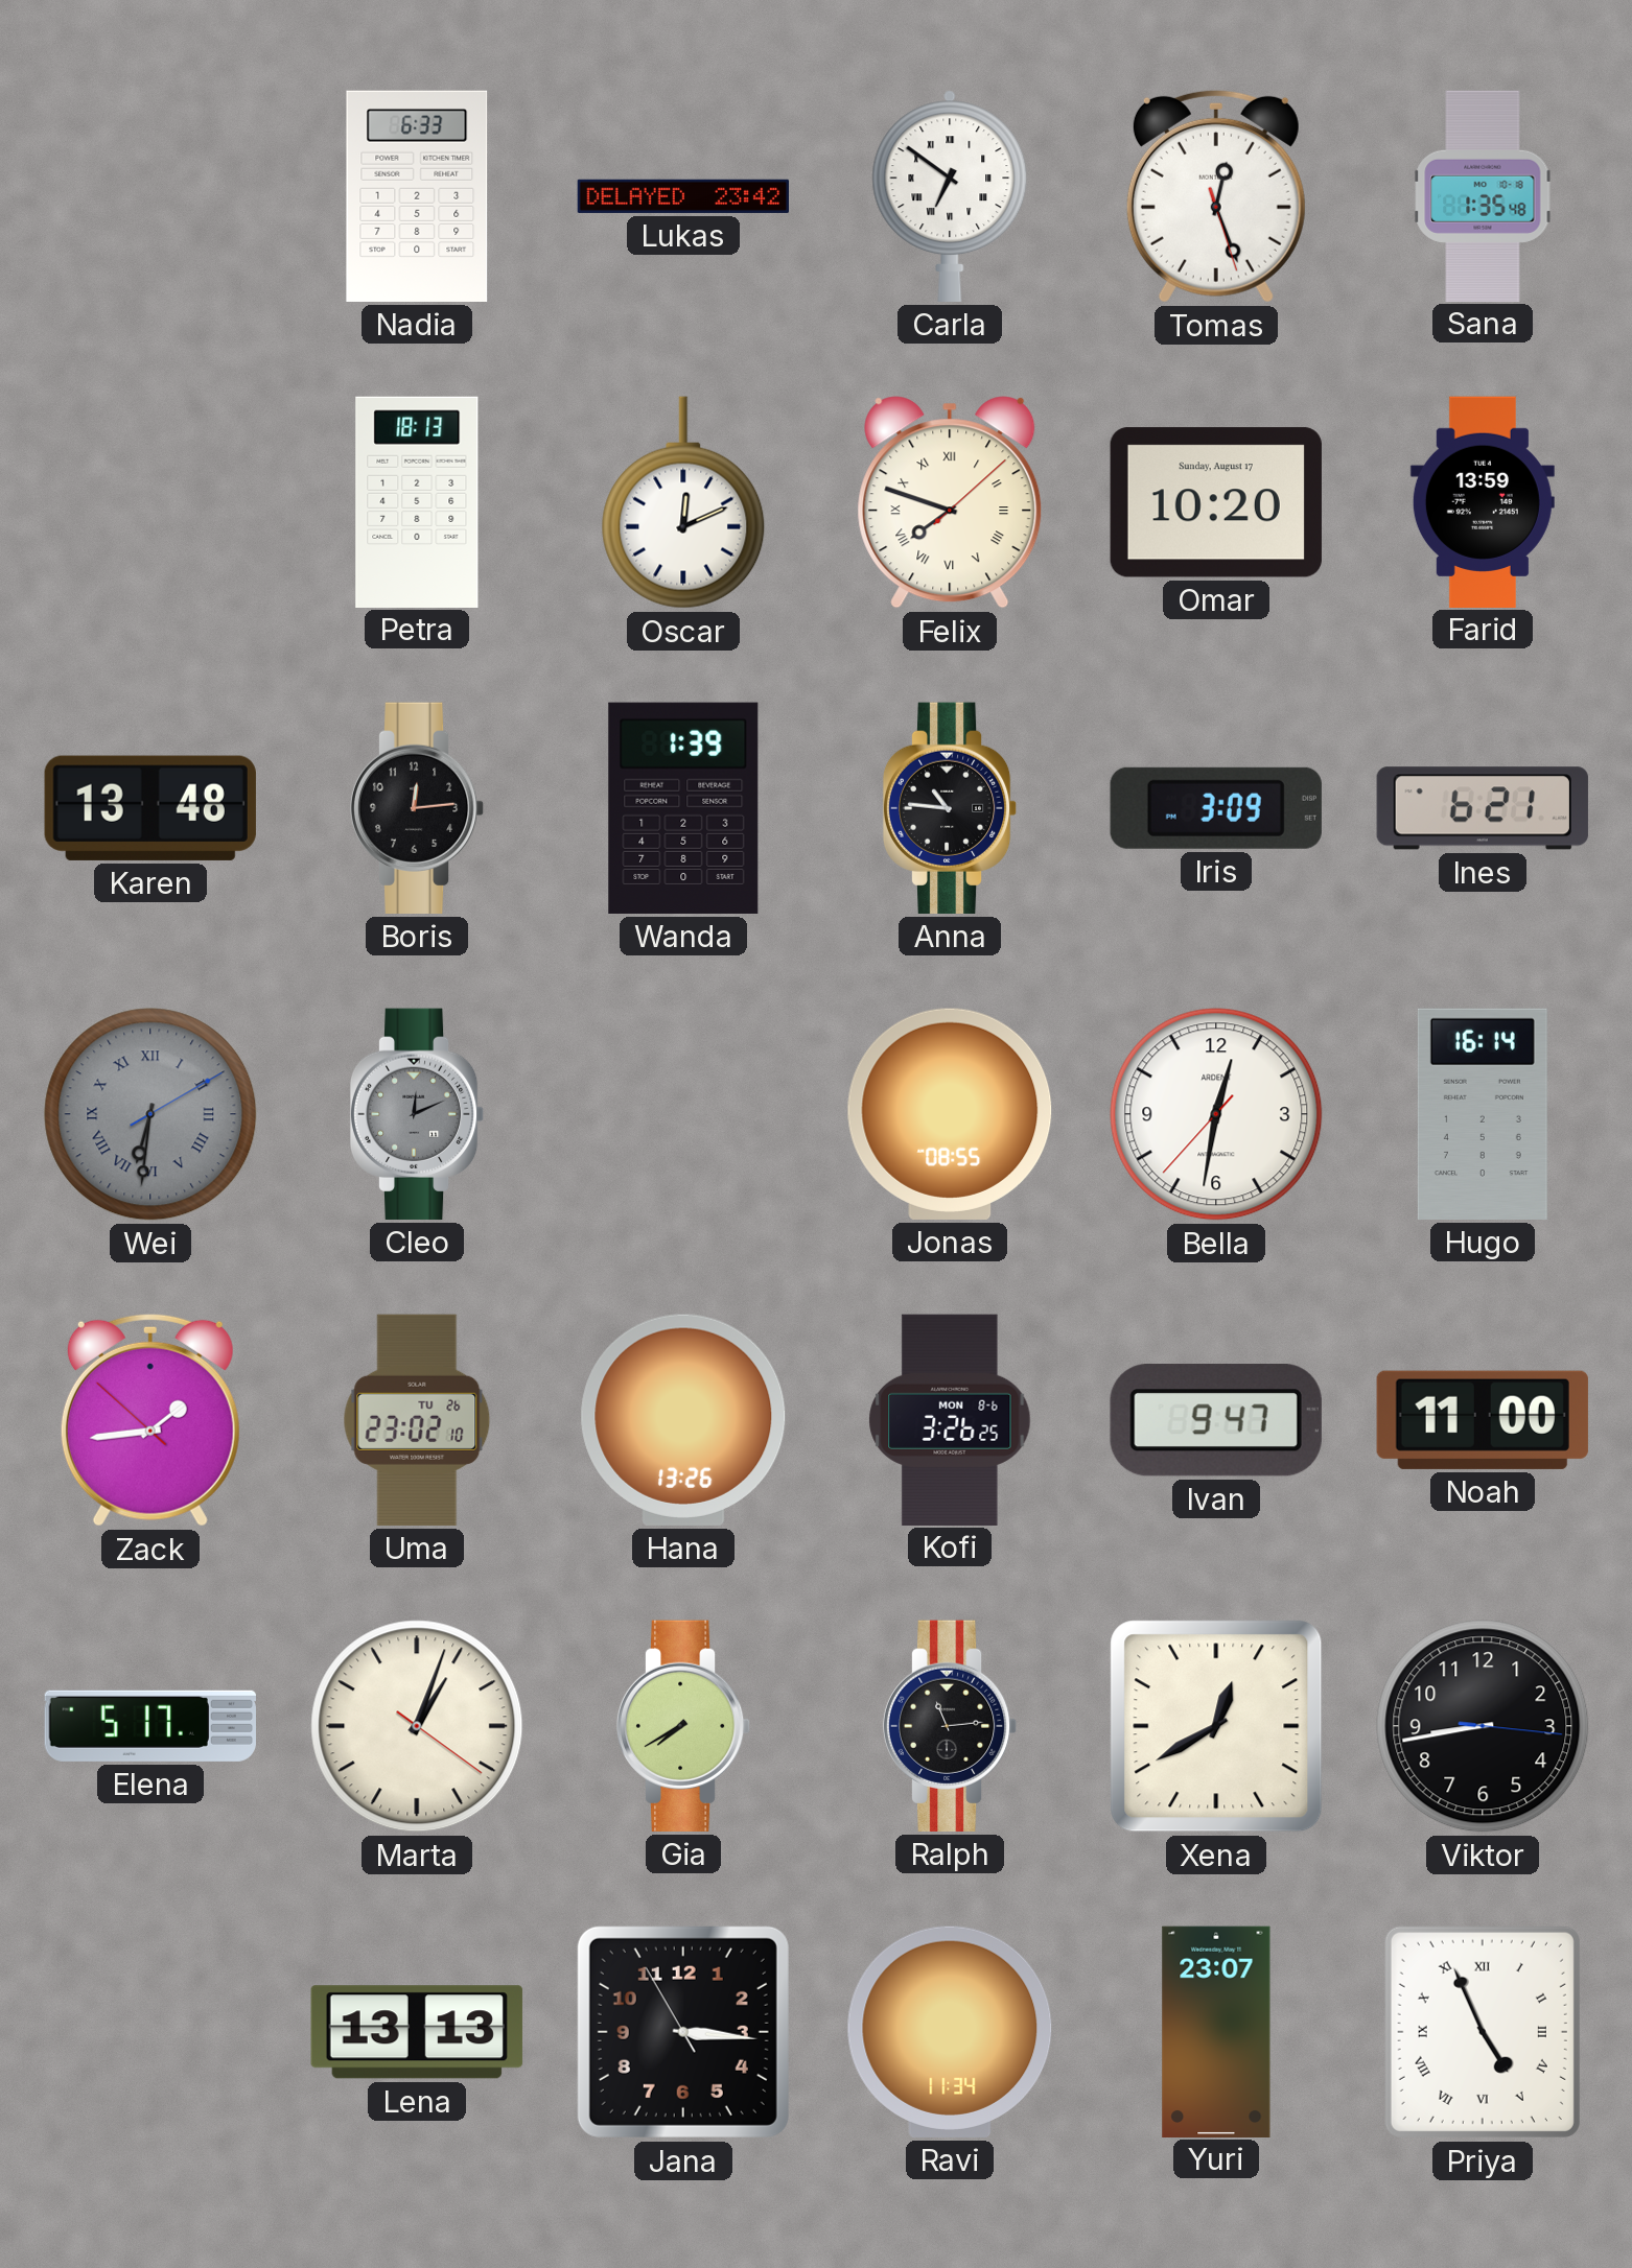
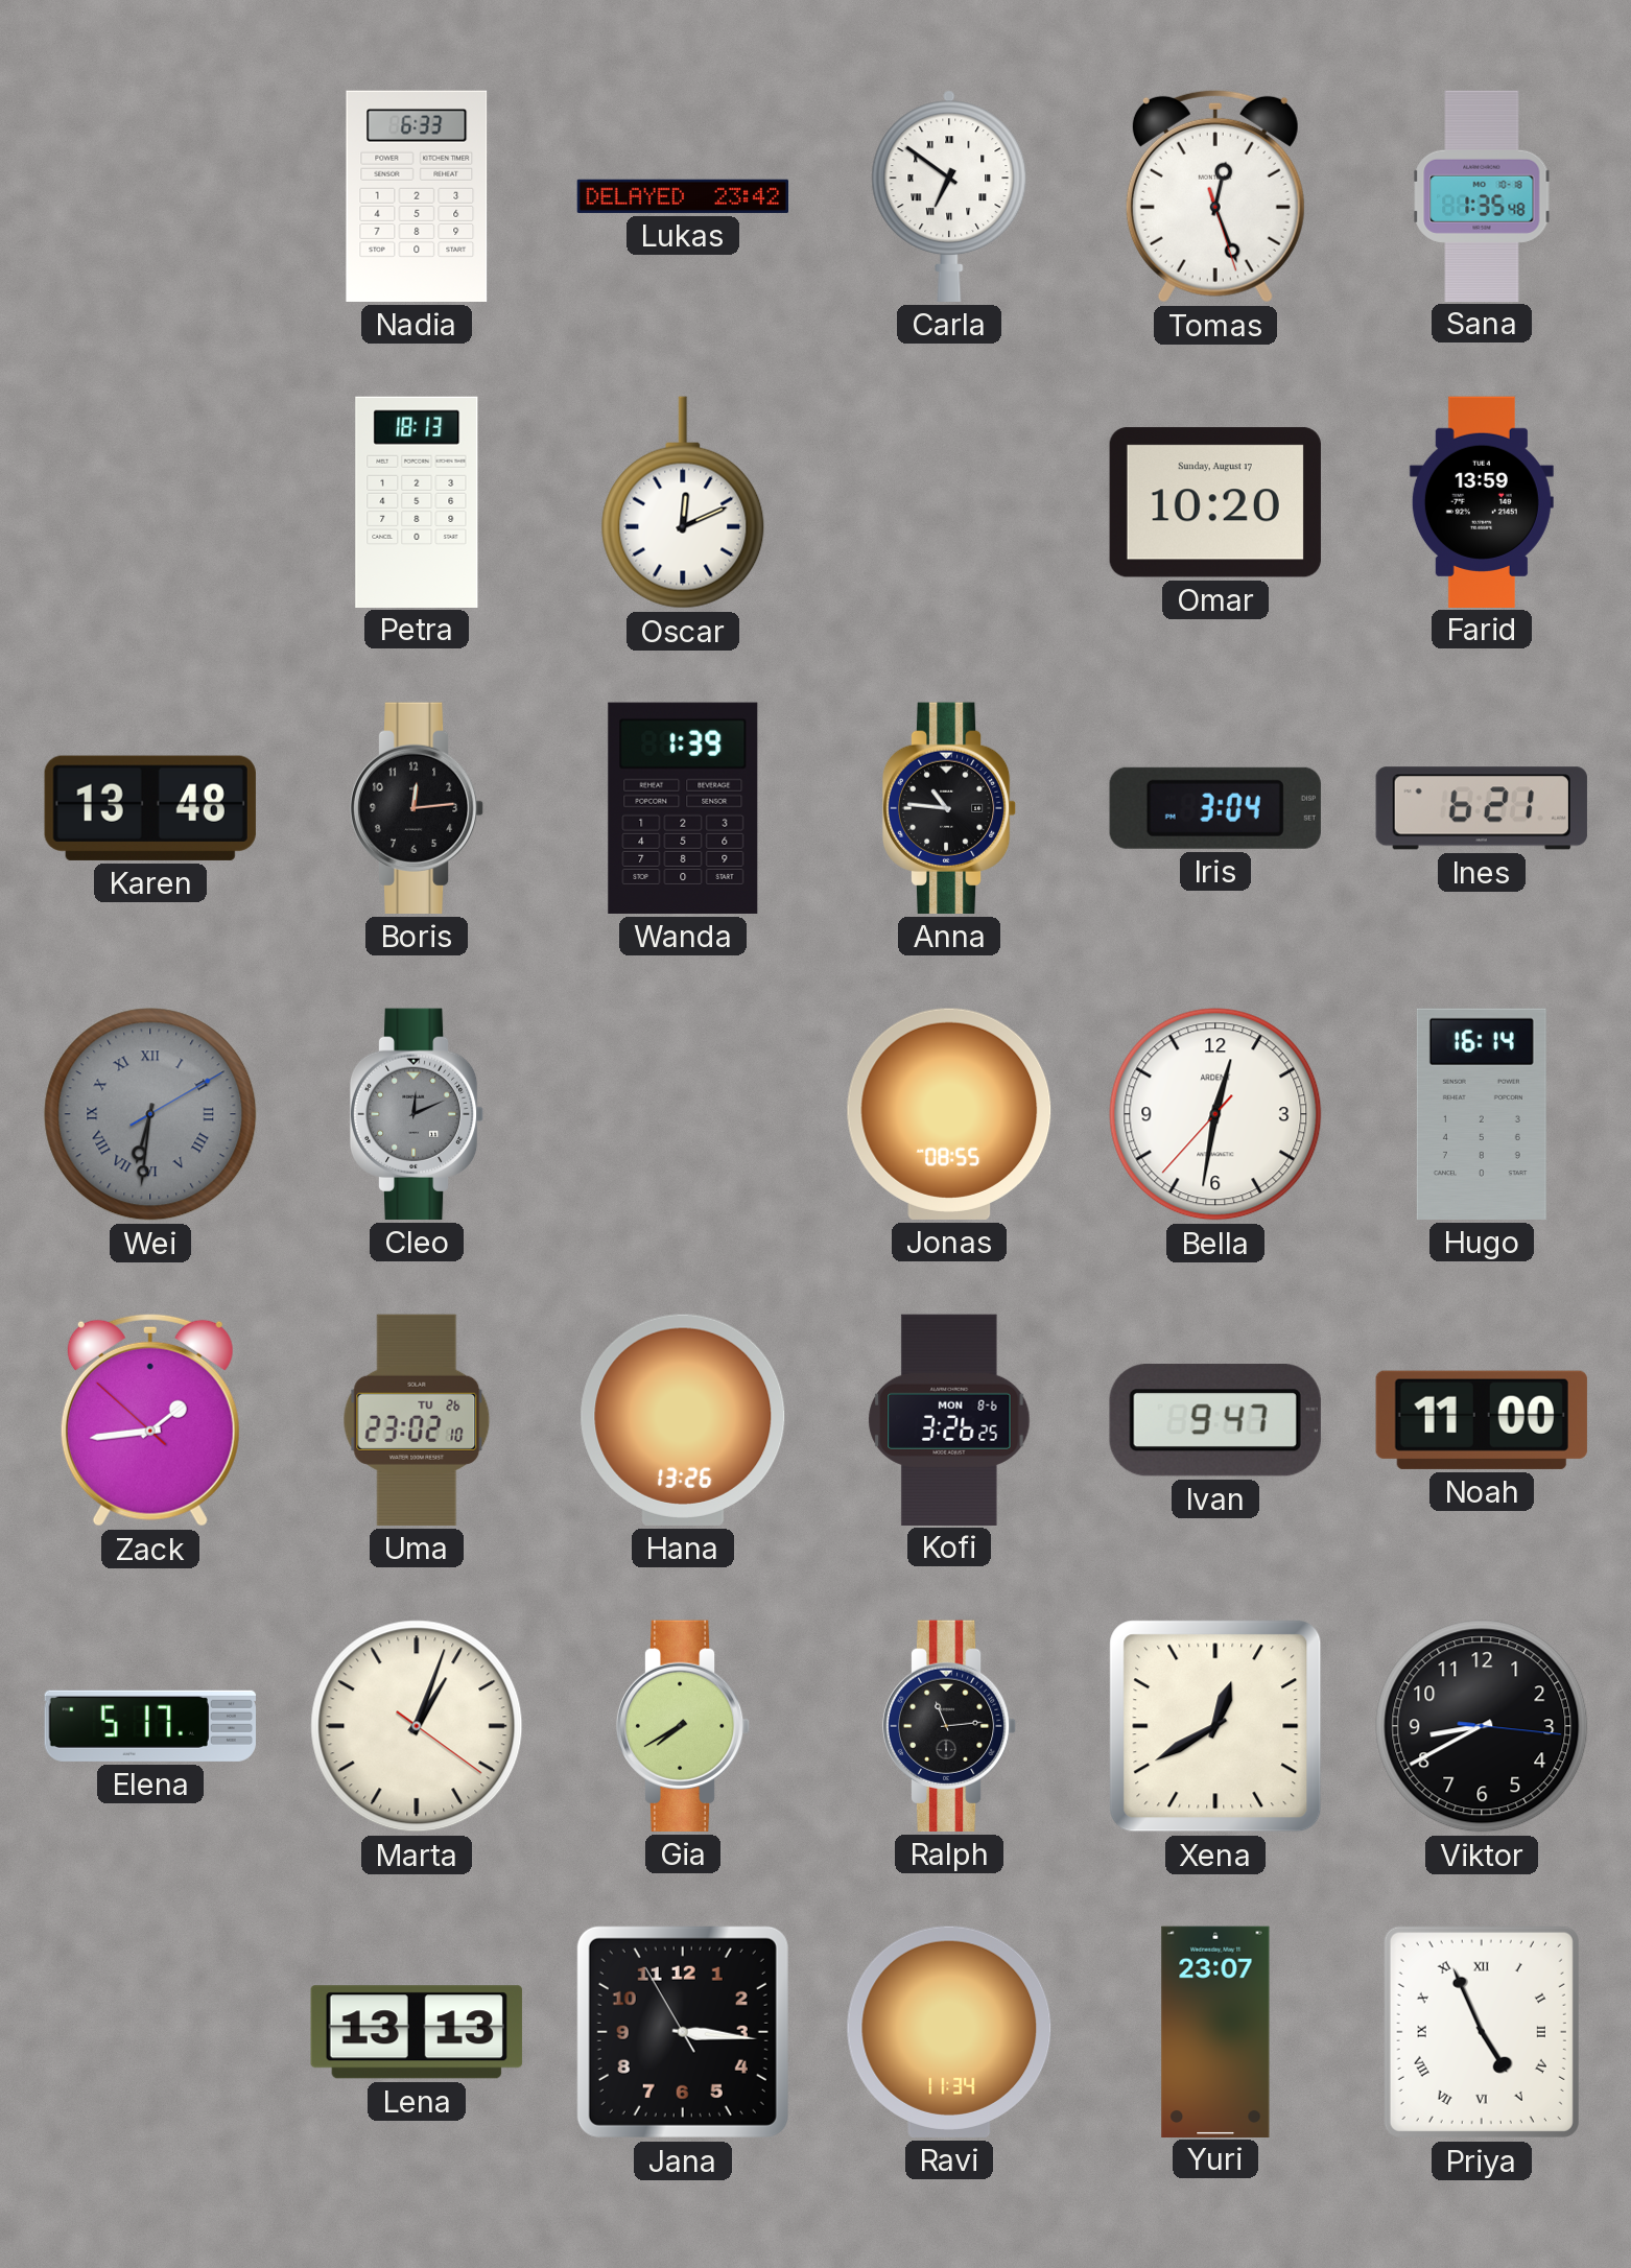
Felix: 7:48 -> none (950, 502)
Iris: 3:09 -> 3:04 (1215, 808)
Viktor: 8:43 -> 8:40 (1482, 1726)
